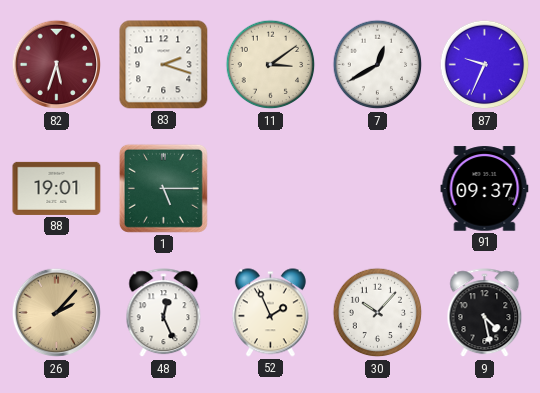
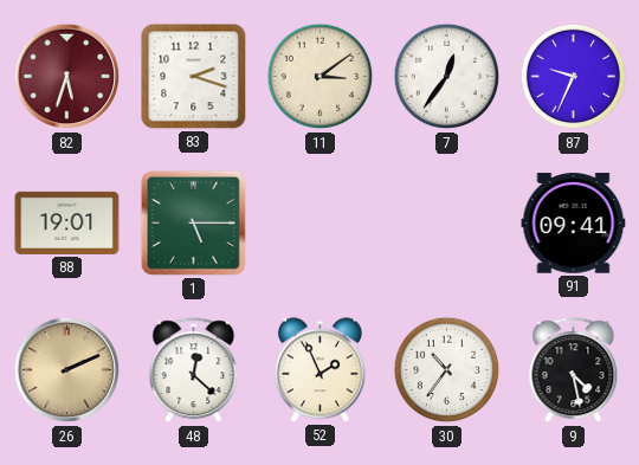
7: 12:40 -> 12:36 (447, 77)
91: 09:37 -> 09:41 (574, 224)
26: 2:07 -> 2:11 (67, 370)
48: 12:26 -> 12:22 (194, 370)
30: 10:07 -> 10:36 (447, 370)
